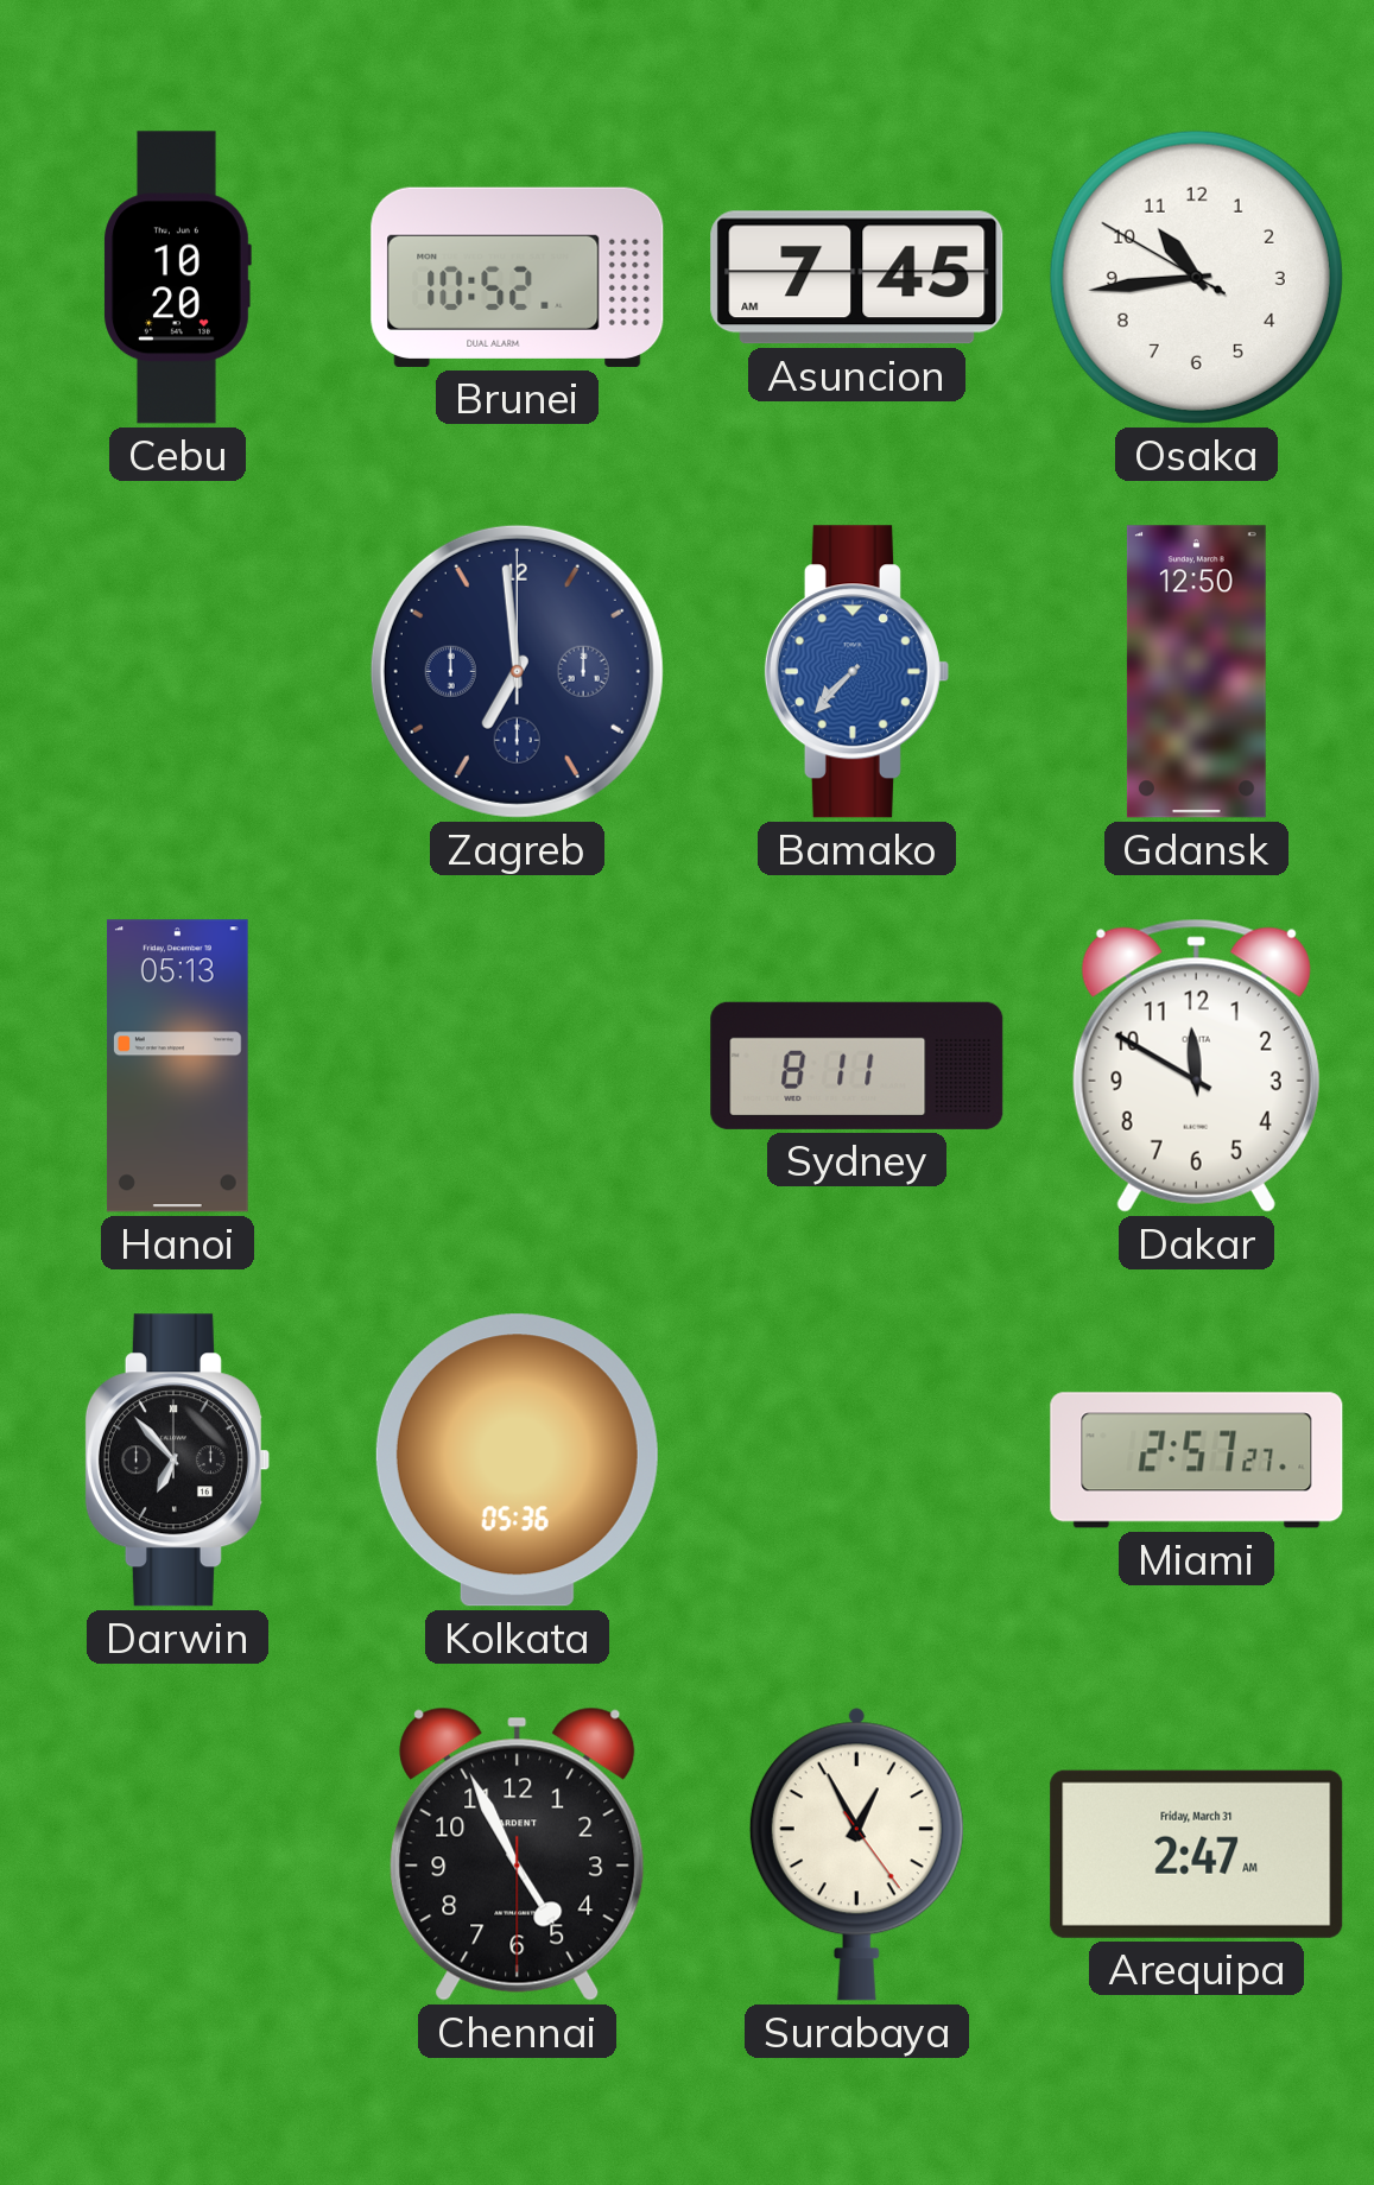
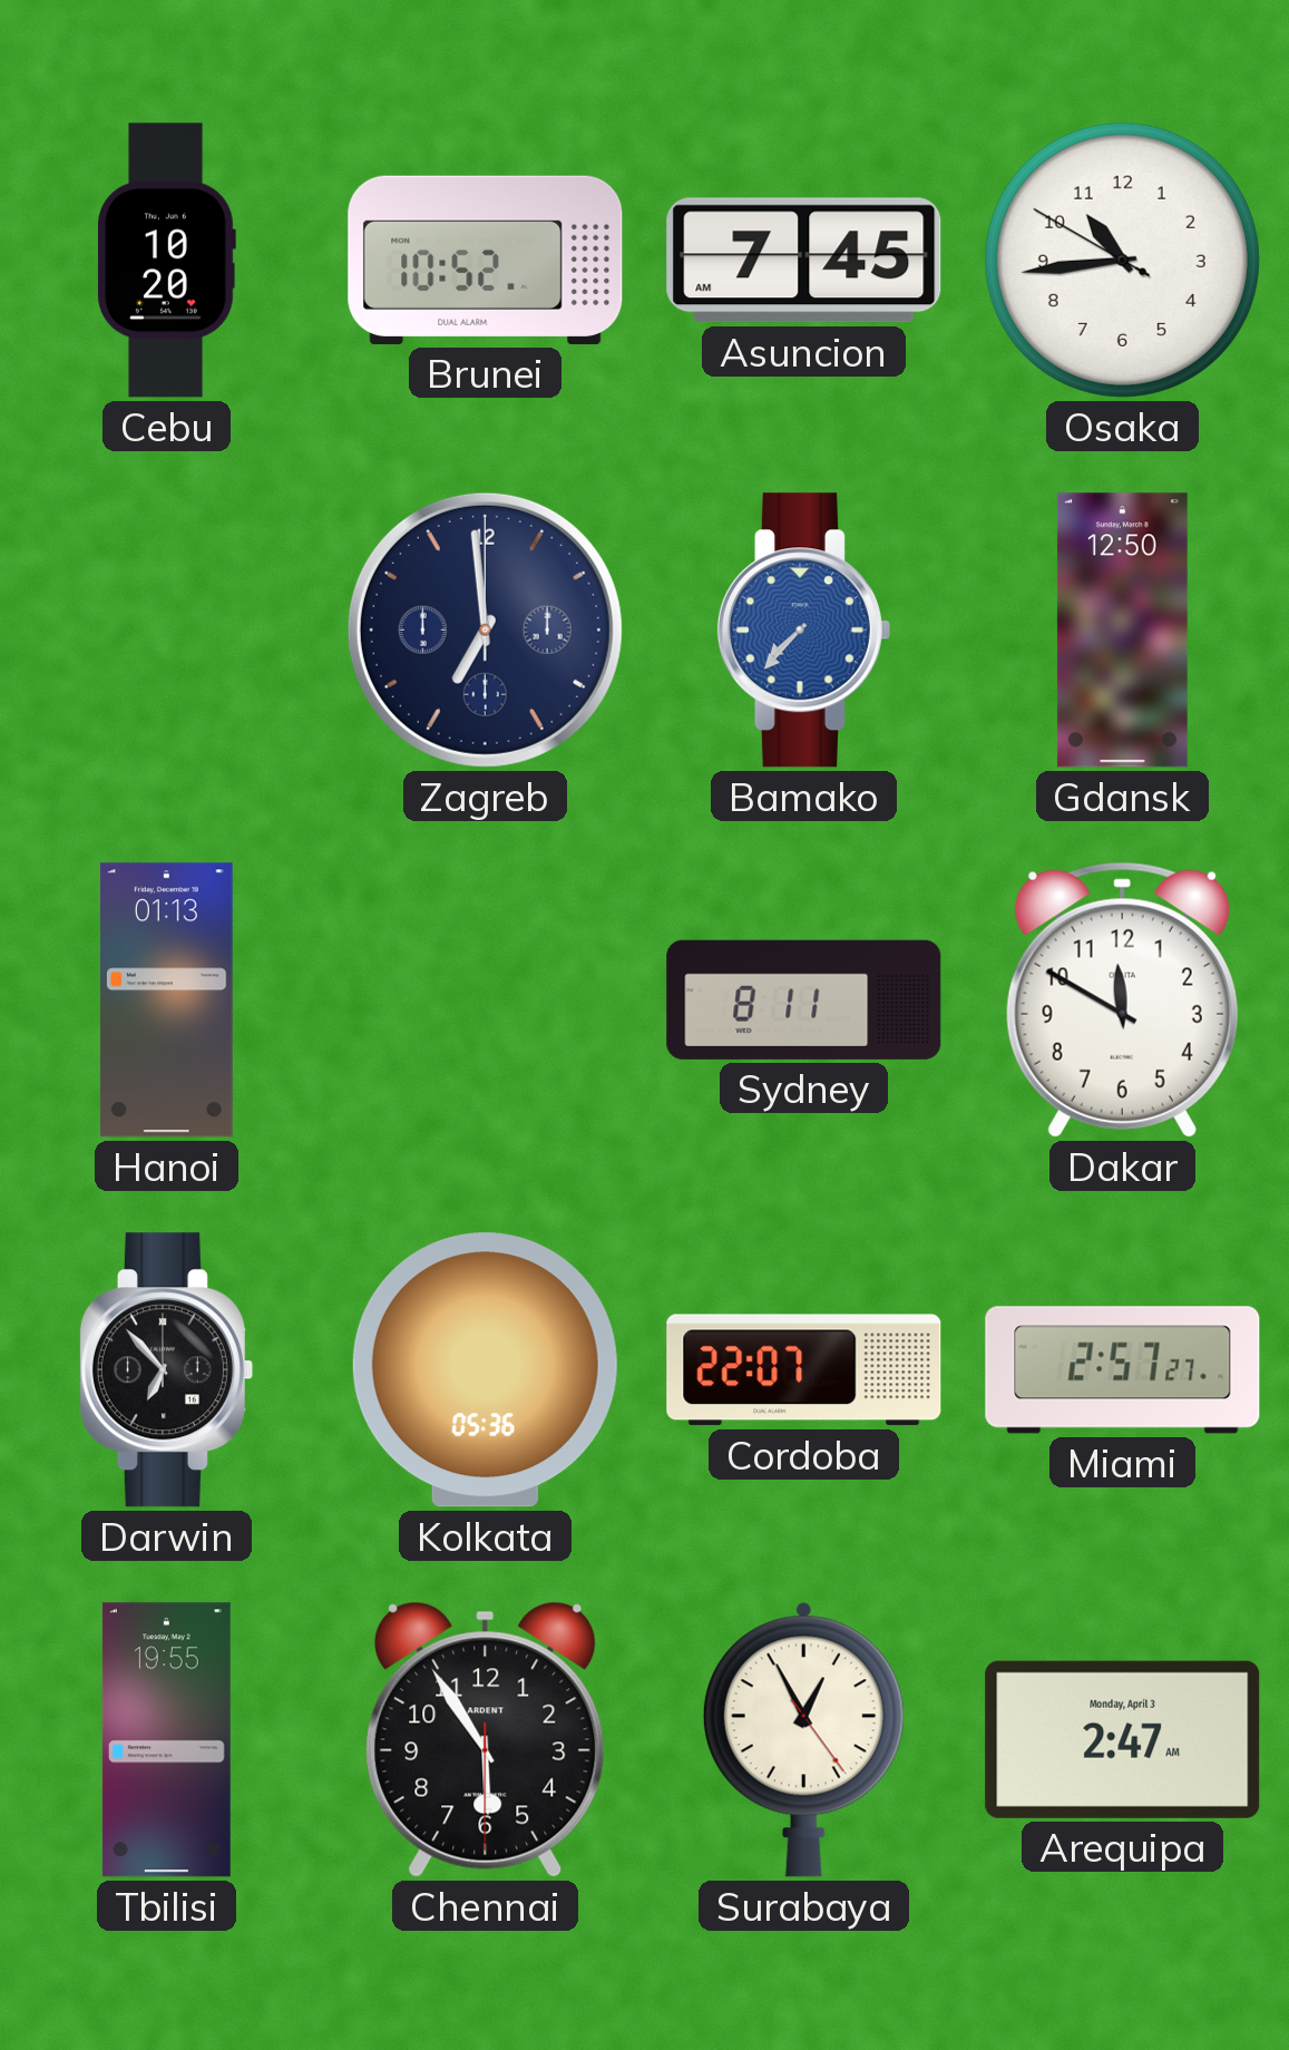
Hanoi: 05:13 -> 01:13 (166, 1000)
Cordoba: none -> 22:07 (804, 1370)
Tbilisi: none -> 19:55 (166, 1740)
Chennai: 4:55 -> 5:54 (486, 1739)
Arequipa date: Friday, March 31 -> Monday, April 3 (1123, 1739)
